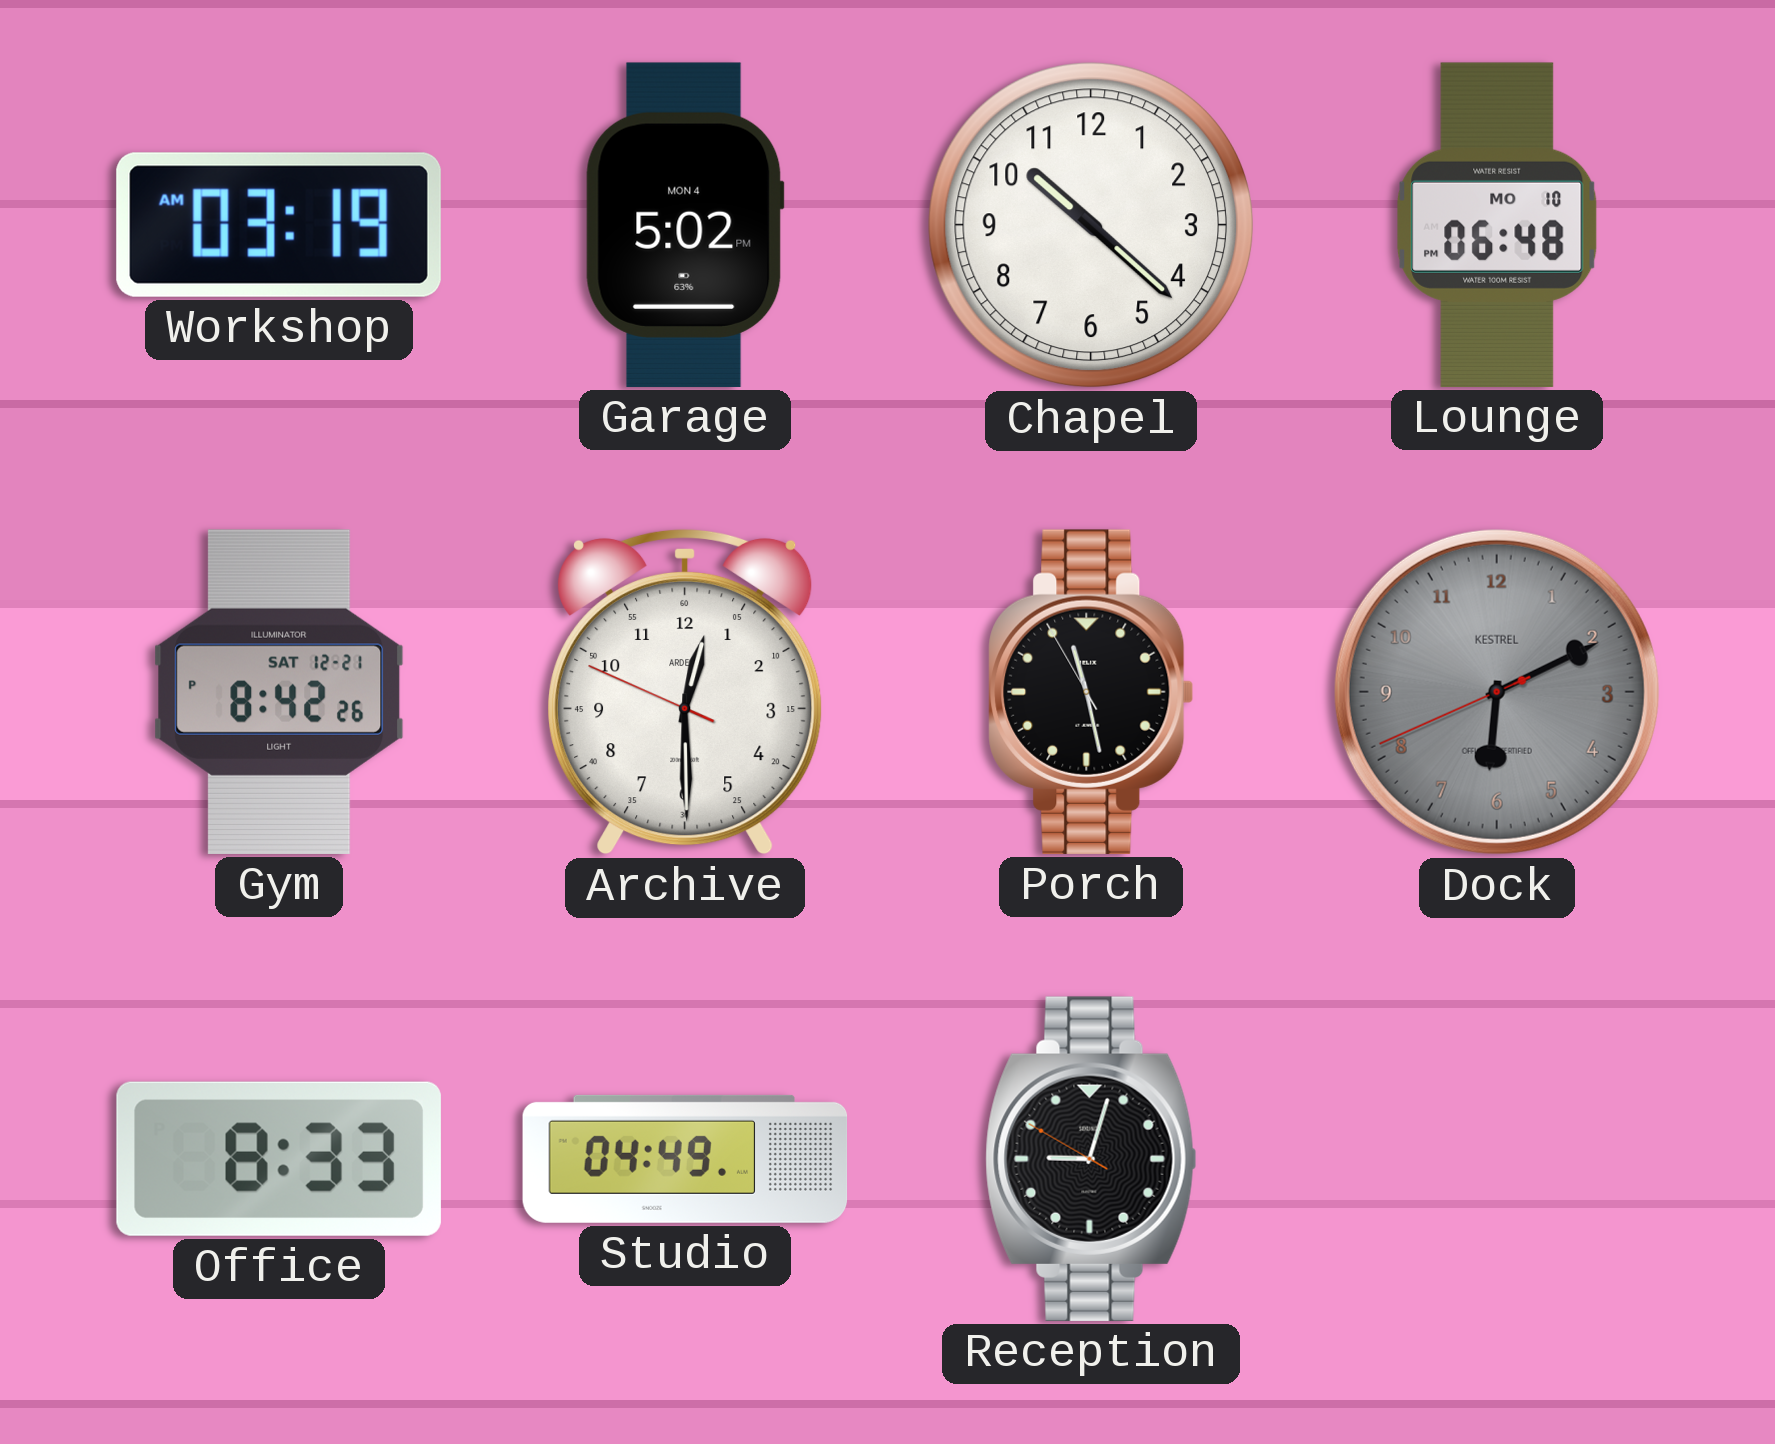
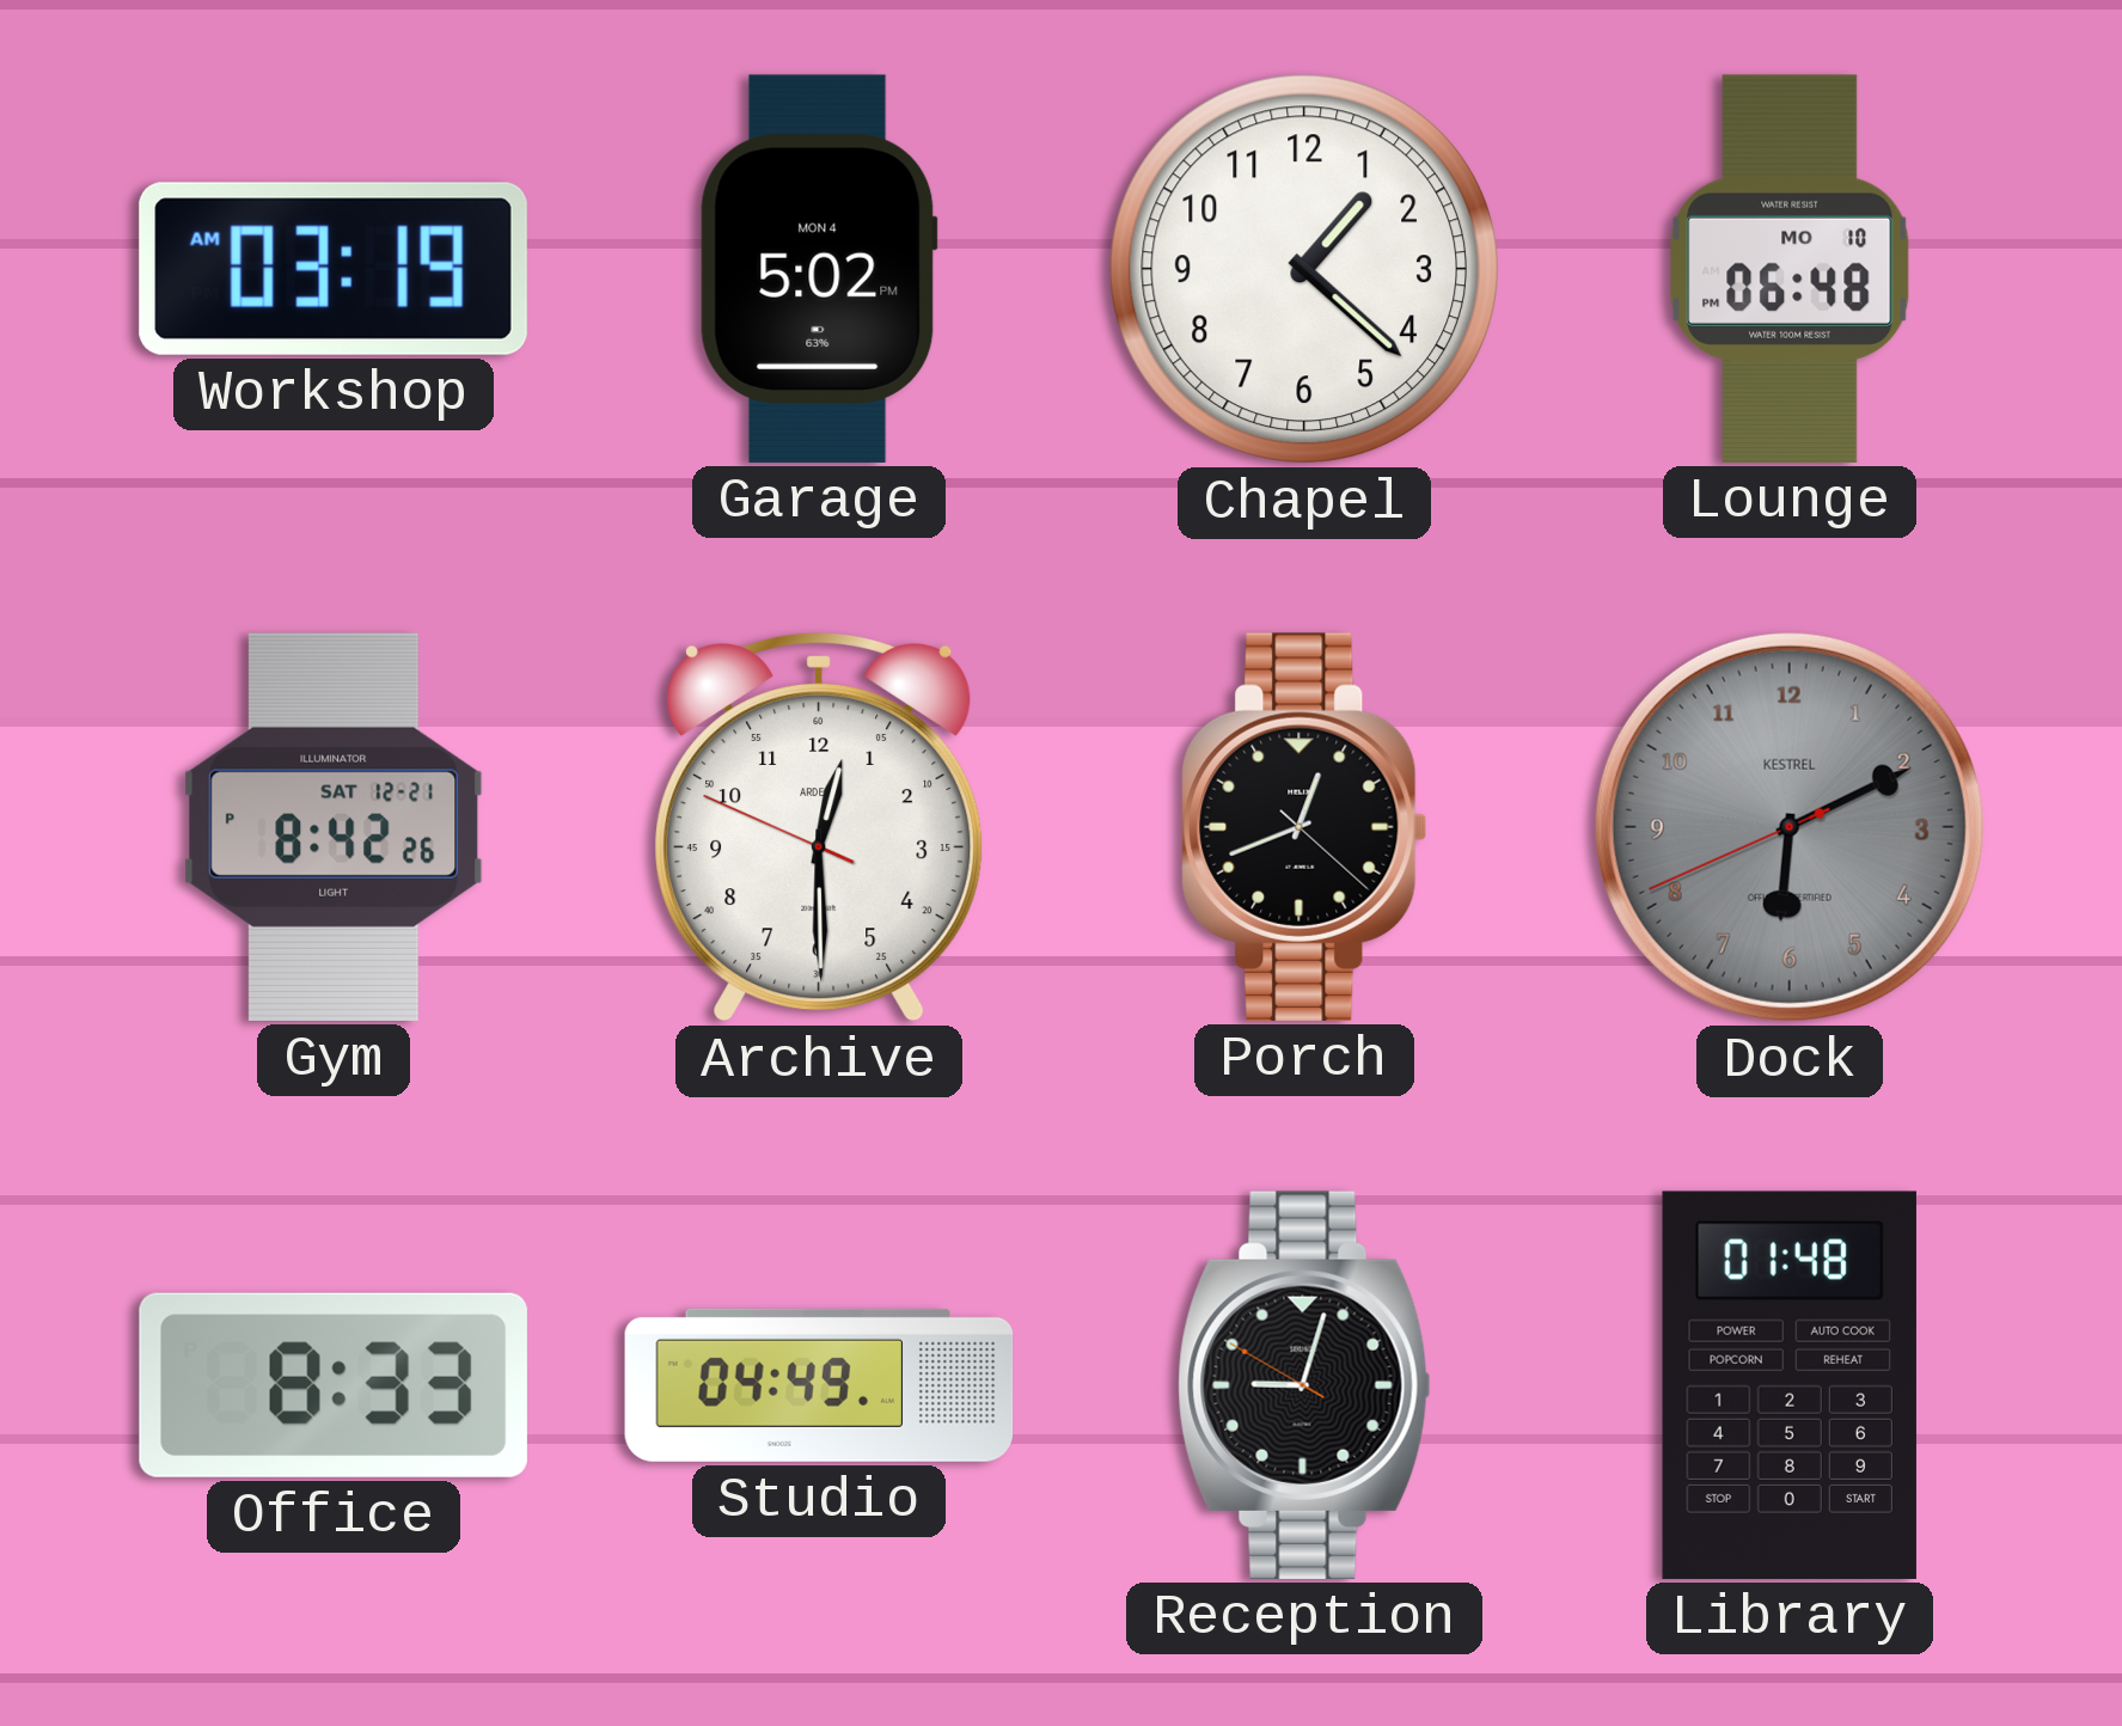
Chapel: 10:22 -> 1:22 (1304, 269)
Porch: 11:27 -> 12:41 (1304, 827)
Library: none -> 01:48 (1790, 1385)
